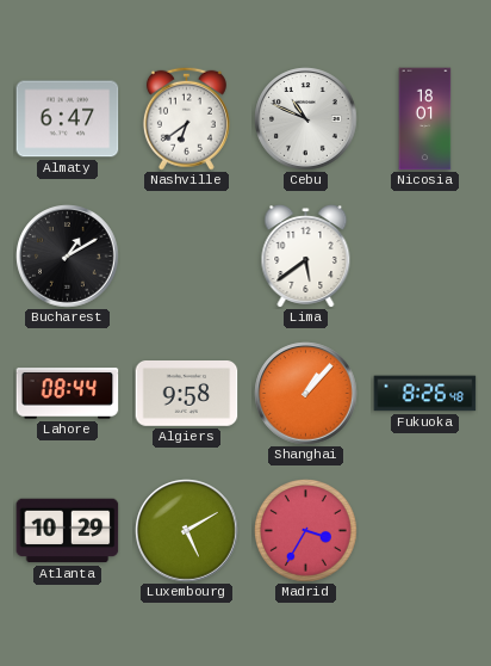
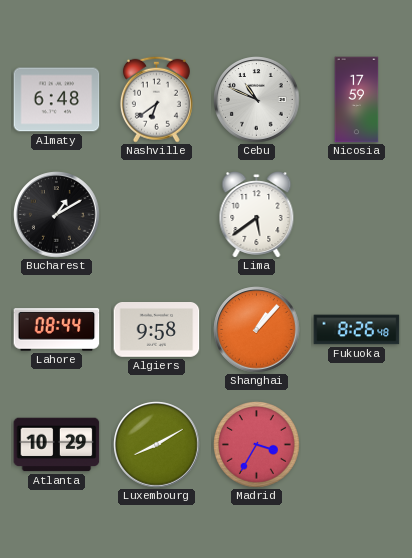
Almaty: 6:47 -> 6:48 (57, 100)
Nicosia: 18:01 -> 17:59 (357, 100)
Luxembourg: 5:10 -> 8:10 (157, 445)
